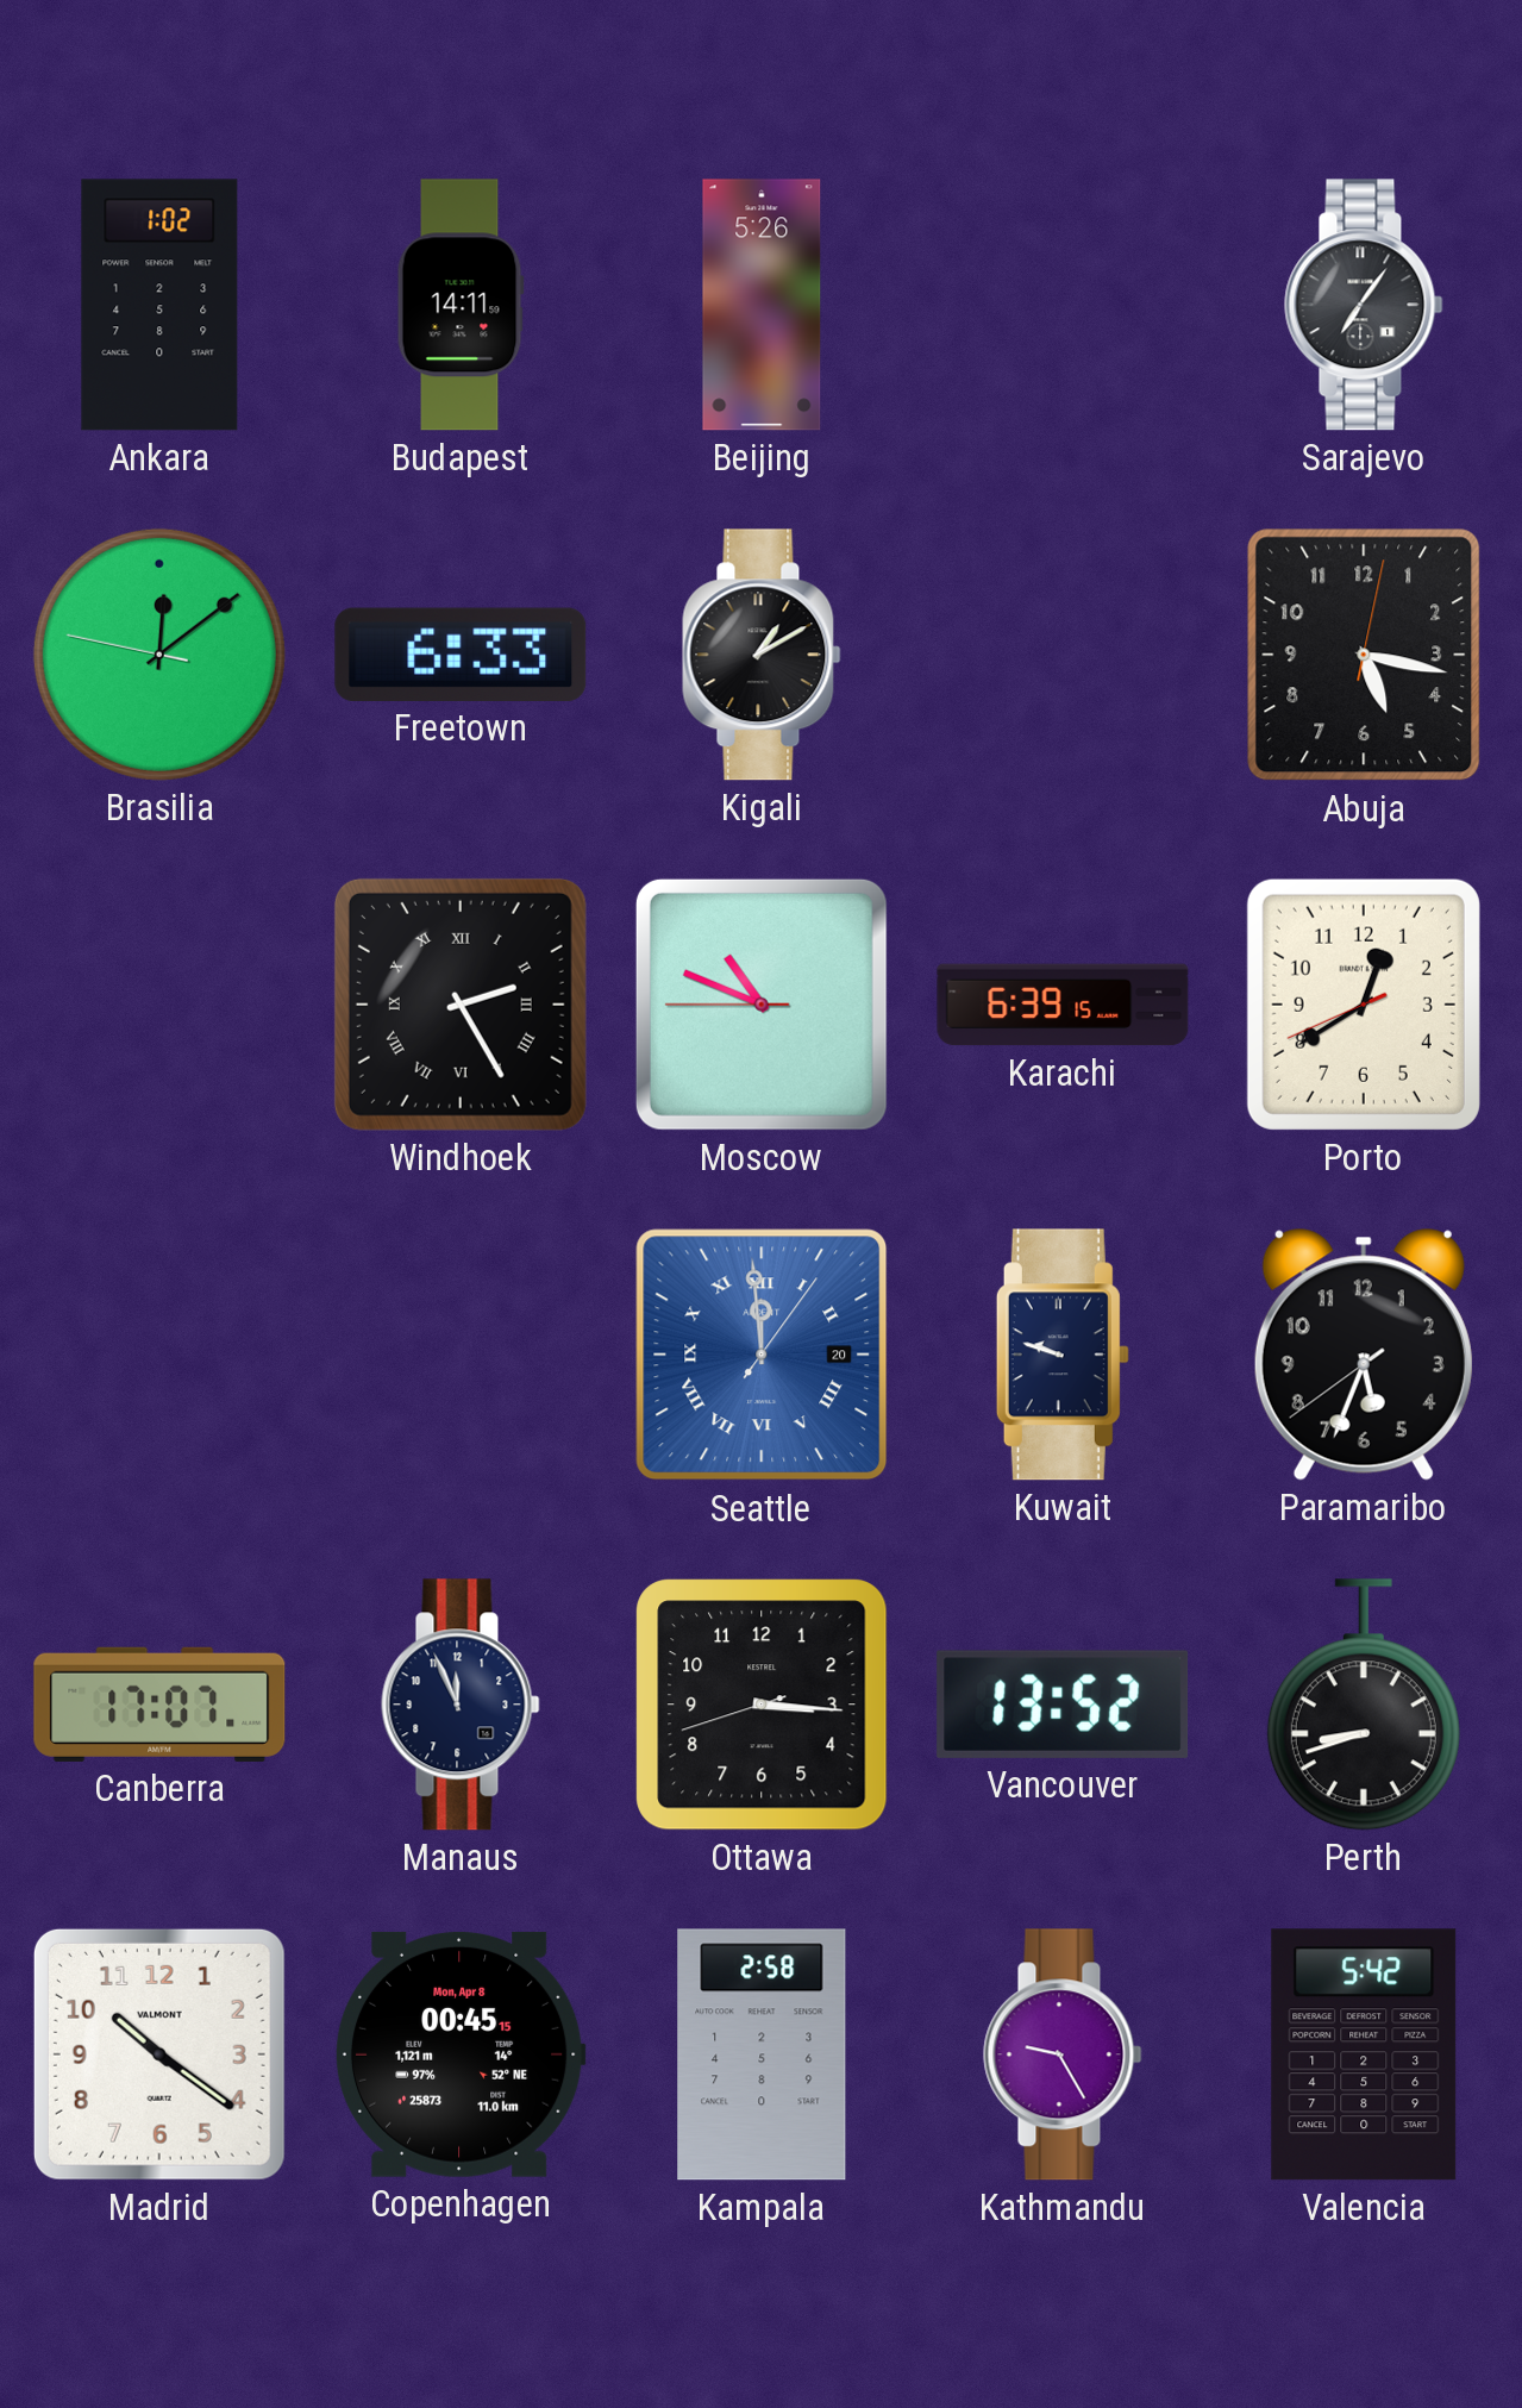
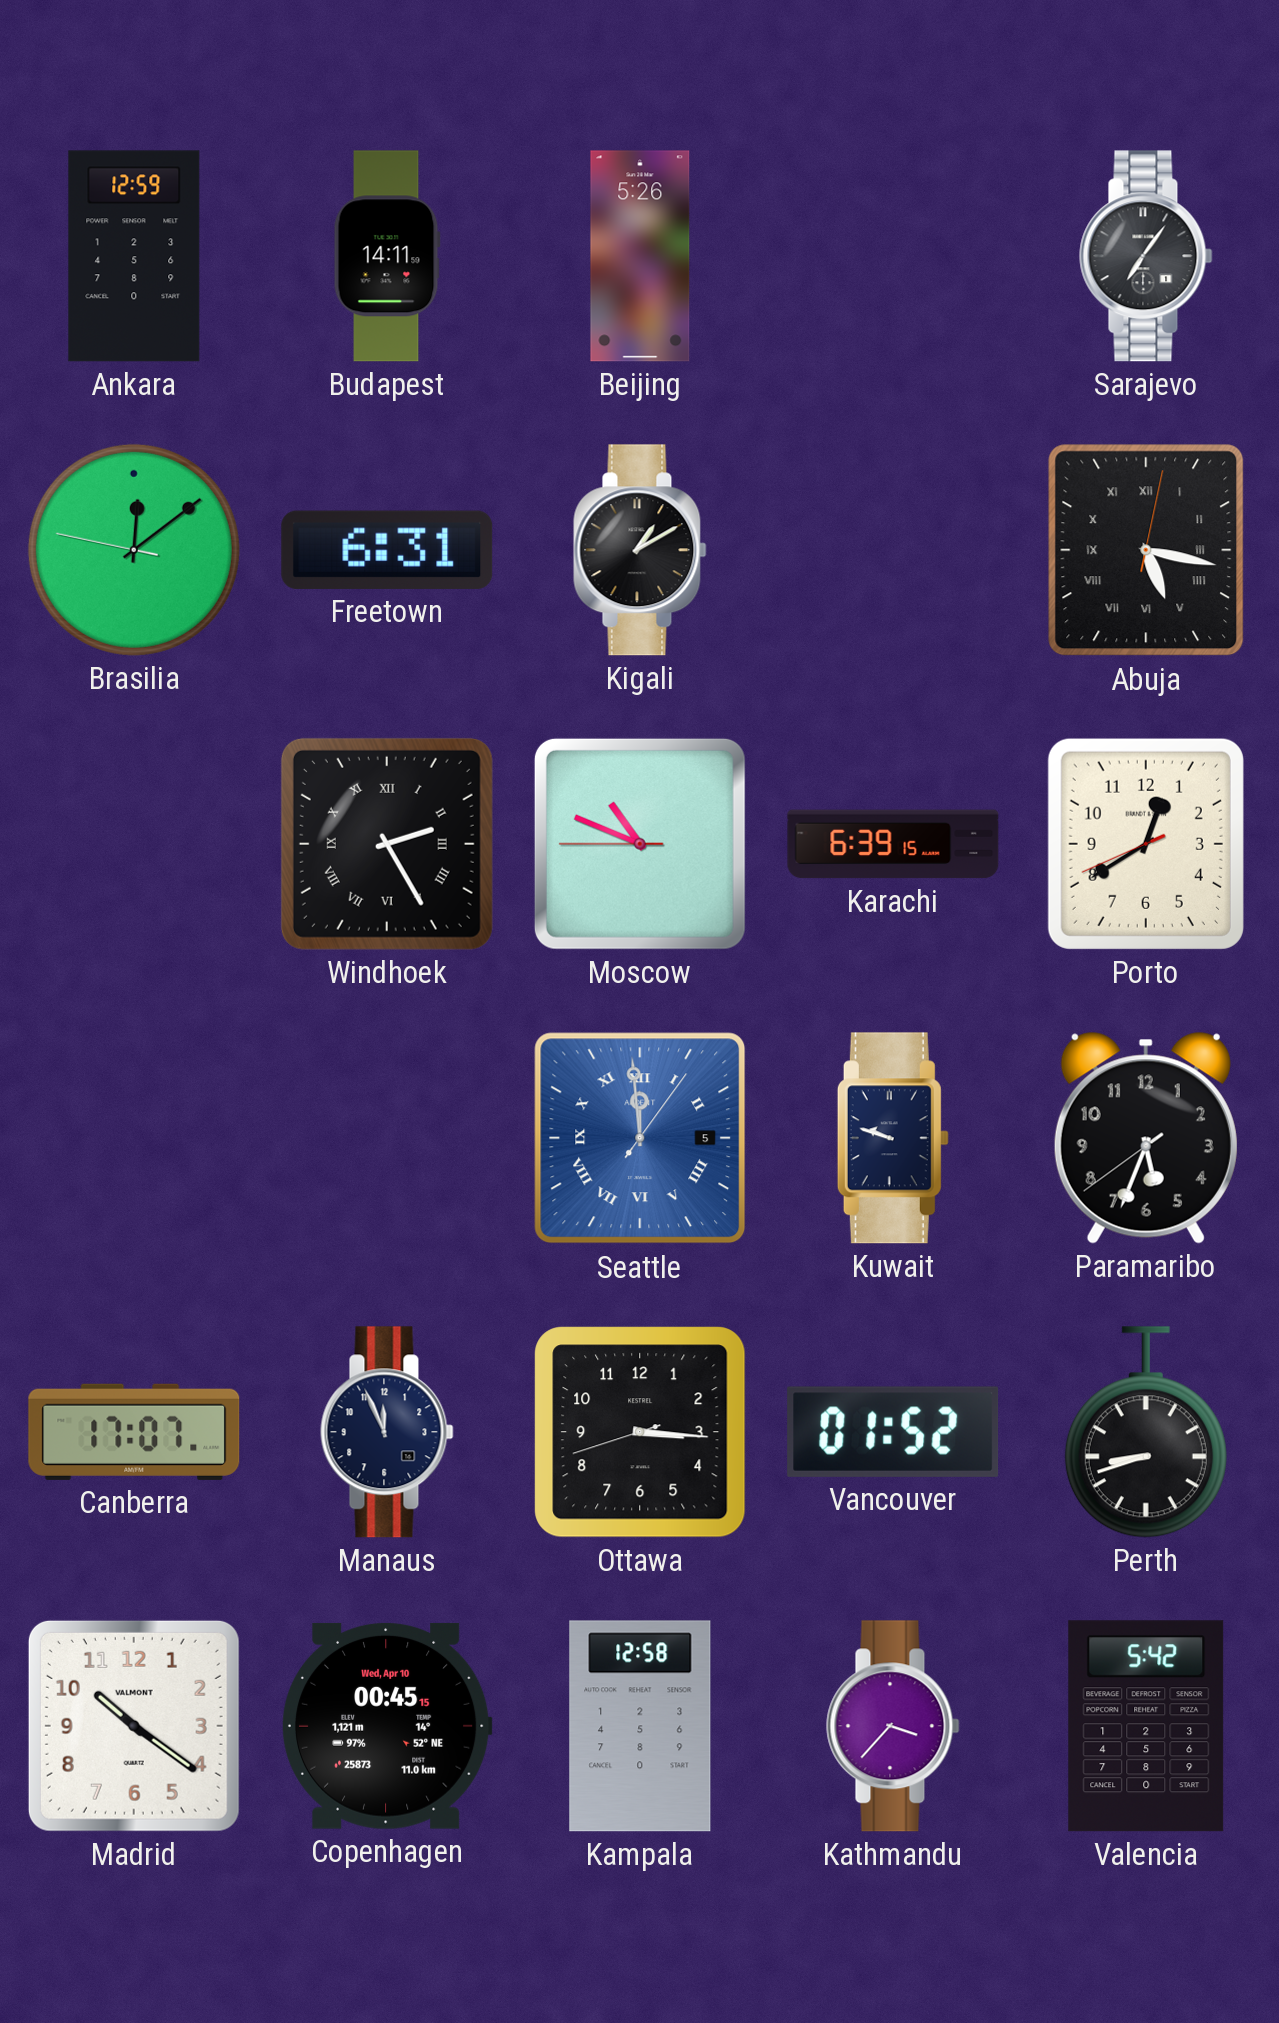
Ankara: 1:02 -> 12:59 (134, 256)
Freetown: 6:33 -> 6:31 (387, 550)
Abuja numerals: Arabic -> Roman (1146, 550)
Seattle date: 20 -> 5 (640, 1138)
Vancouver: 13:52 -> 01:52 (893, 1432)
Copenhagen date: Mon, Apr 8 -> Wed, Apr 10 (387, 1726)
Kampala: 2:58 -> 12:58 (640, 1726)
Kathmandu: 9:25 -> 3:37 (893, 1726)
